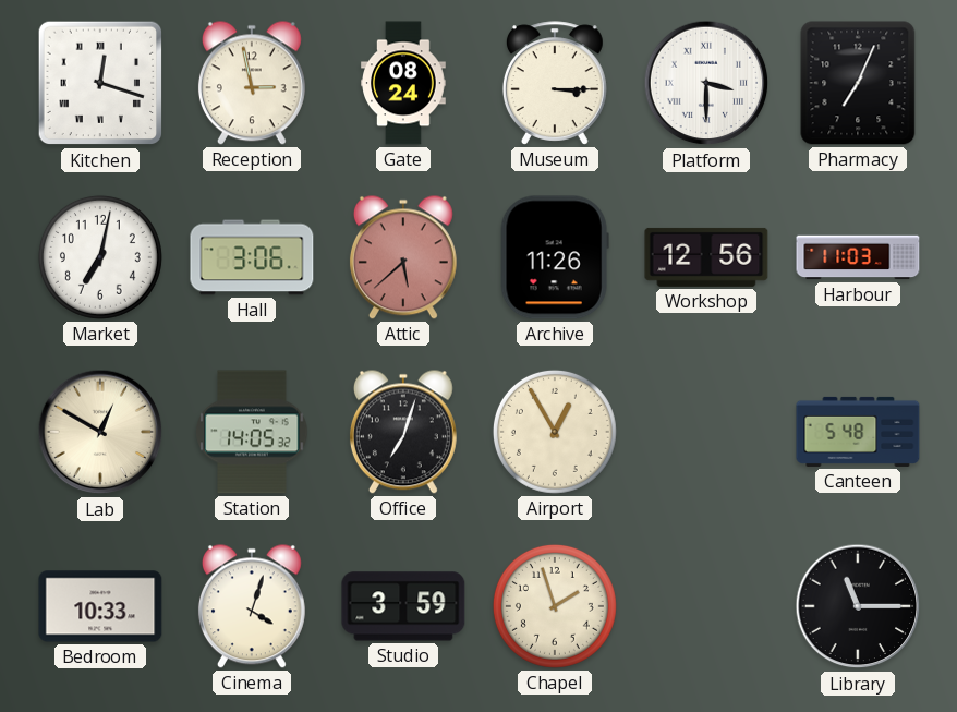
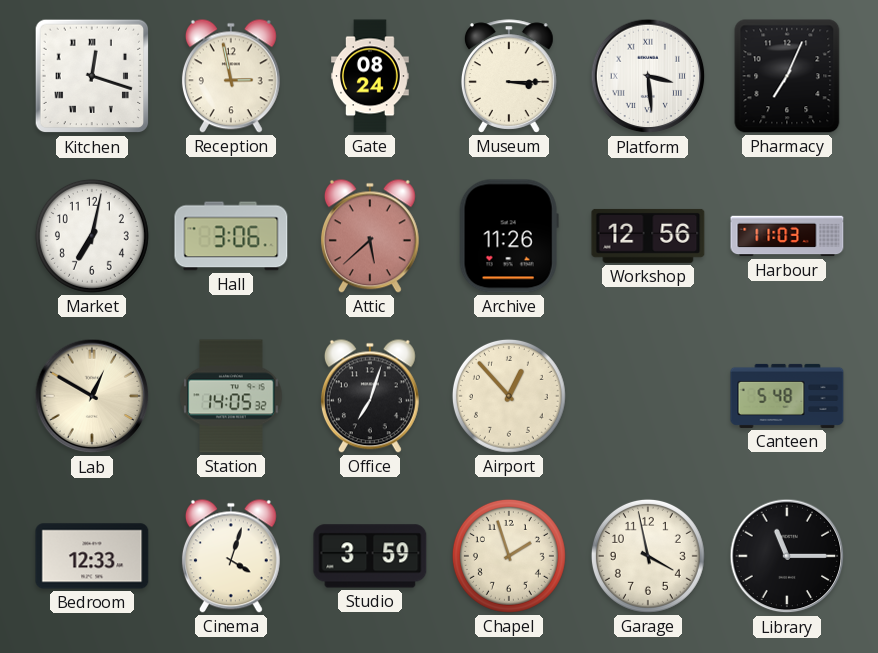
Platform: 3:30 -> 3:29 (648, 76)
Airport: 12:55 -> 12:53 (509, 396)
Bedroom: 10:33 -> 12:33 (92, 556)
Garage: none -> 3:58 (648, 556)
